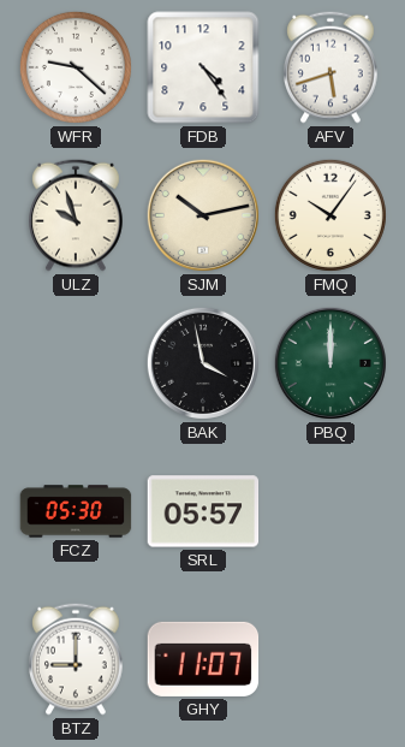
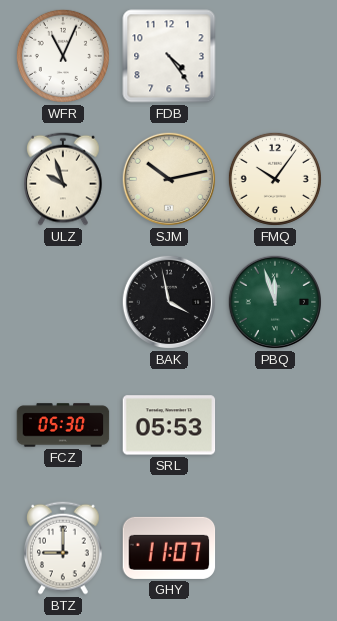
WFR: 9:22 -> 11:04 (63, 56)
AFV: 5:42 -> none (330, 67)
PBQ: 12:00 -> 11:57 (275, 302)
SRL: 05:57 -> 05:53 (169, 425)
